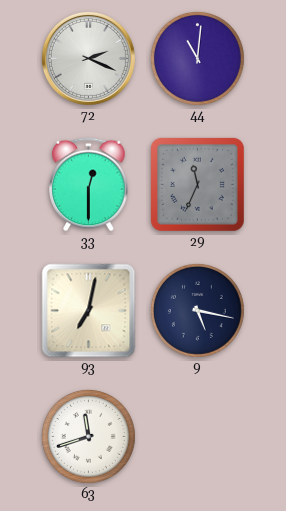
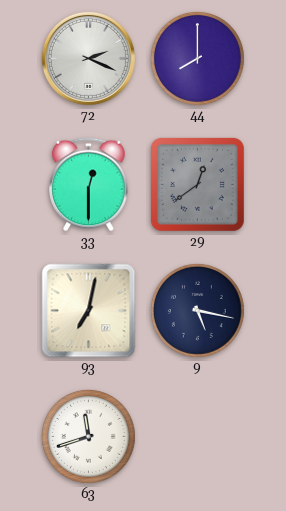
44: 11:01 -> 8:00 (197, 58)
29: 11:34 -> 12:39 (197, 184)
